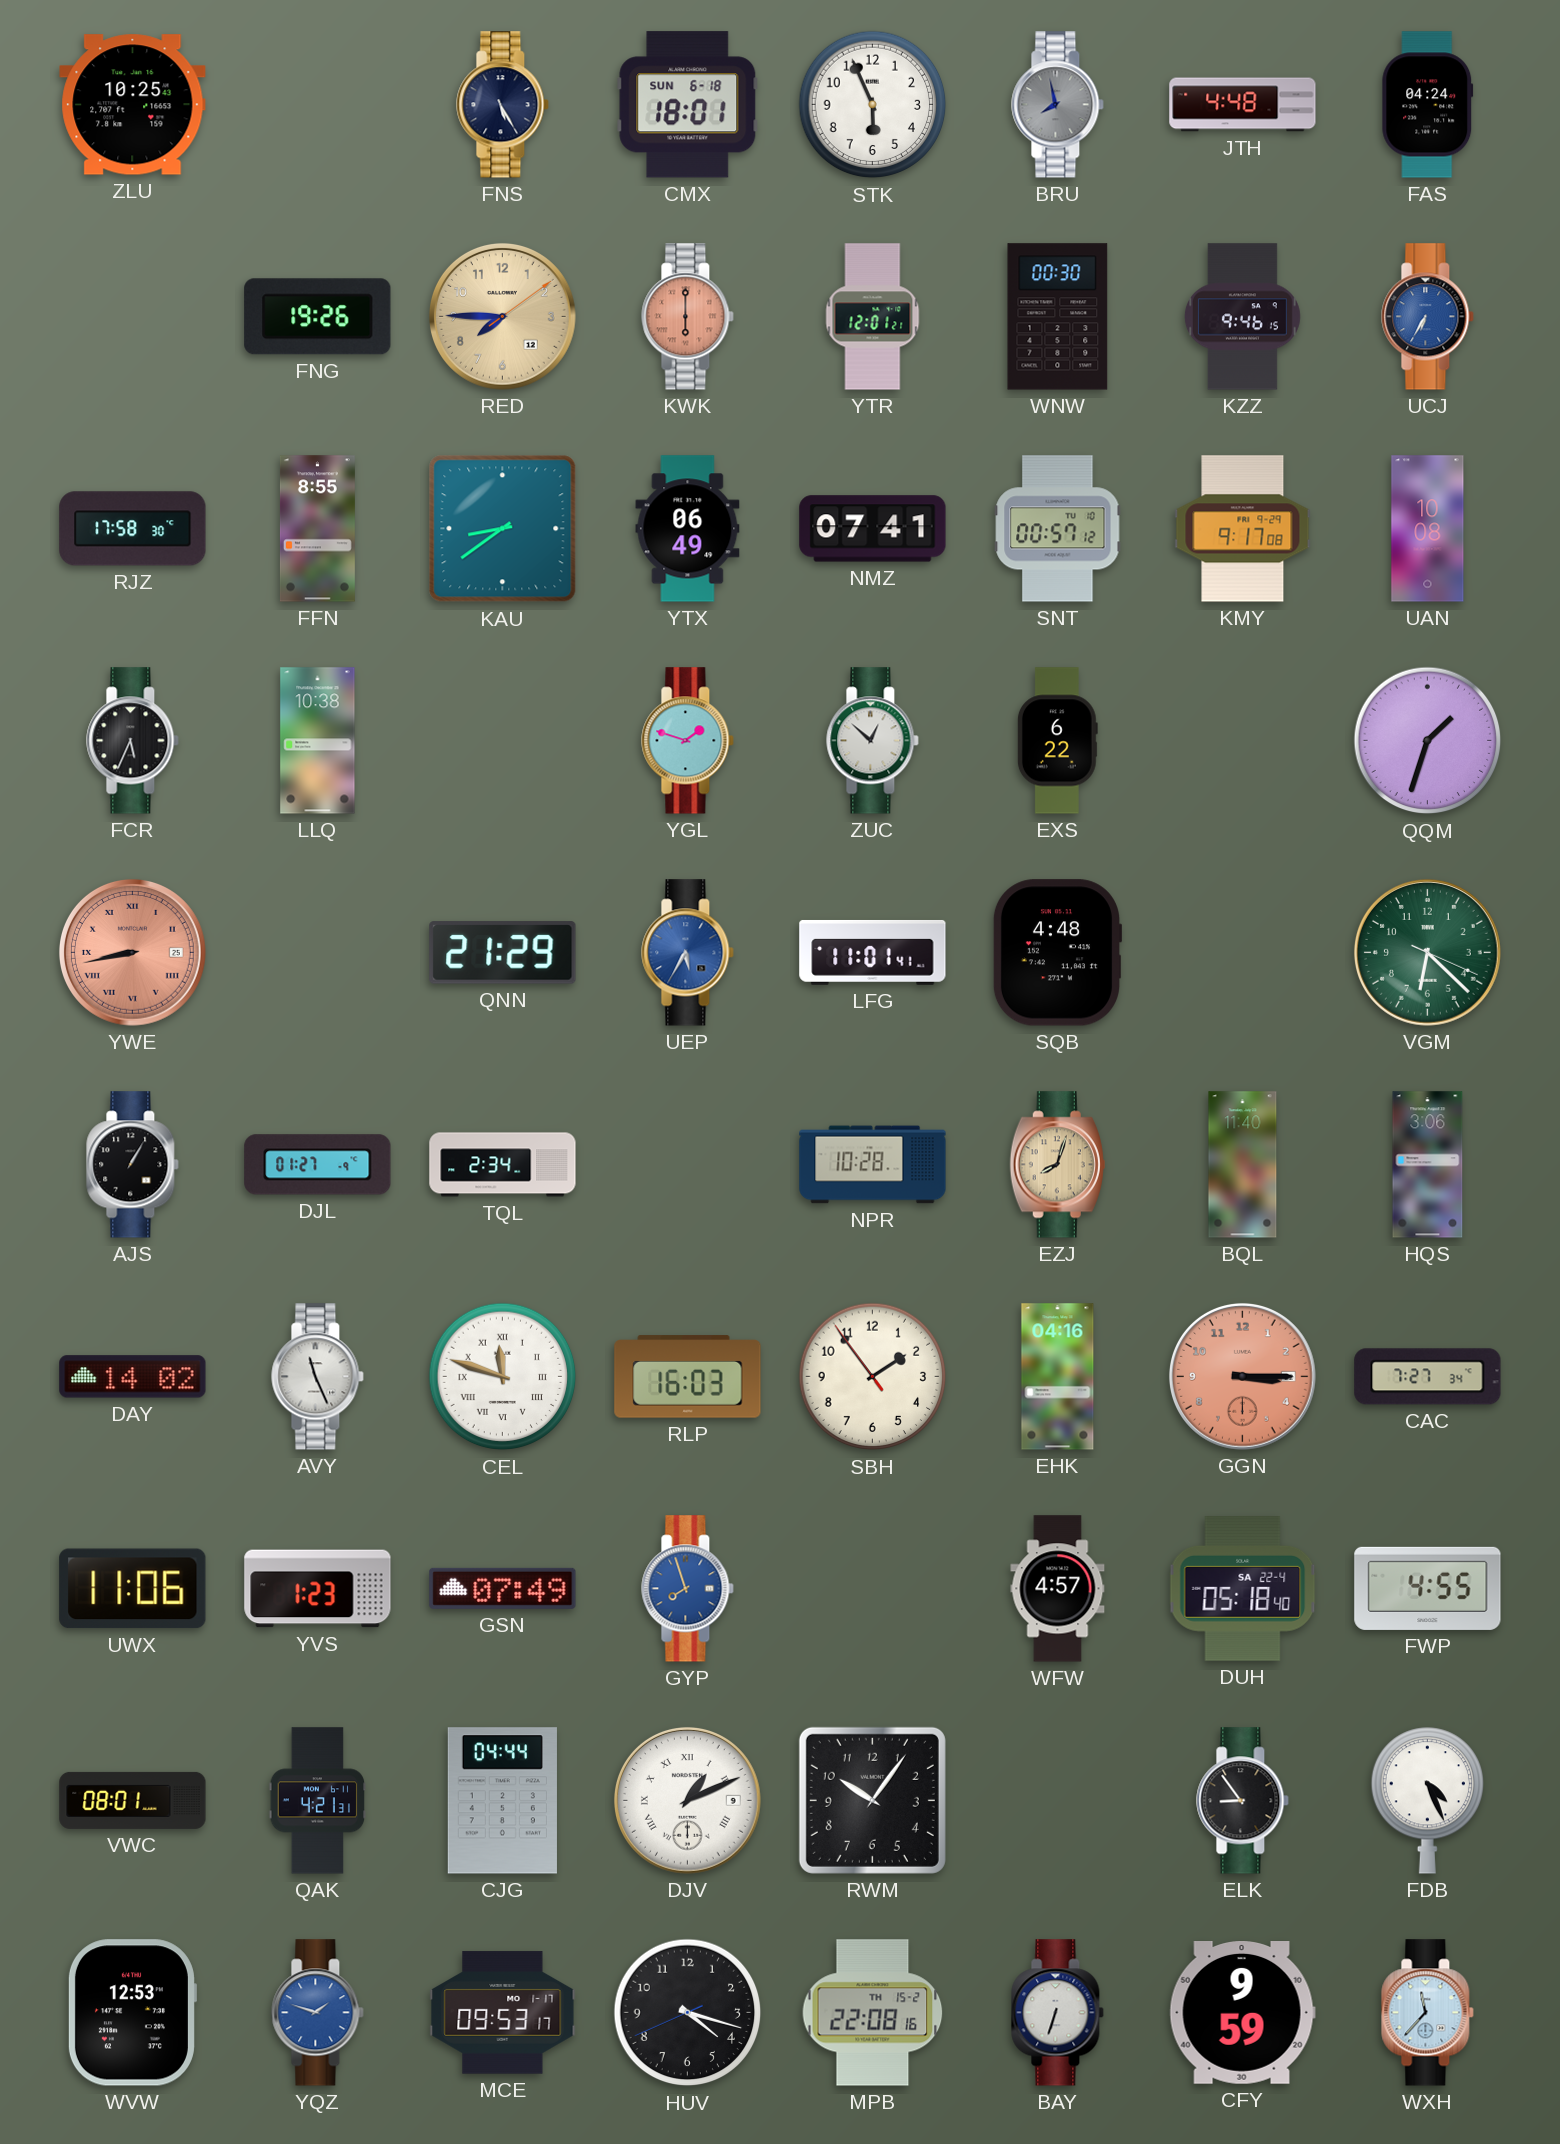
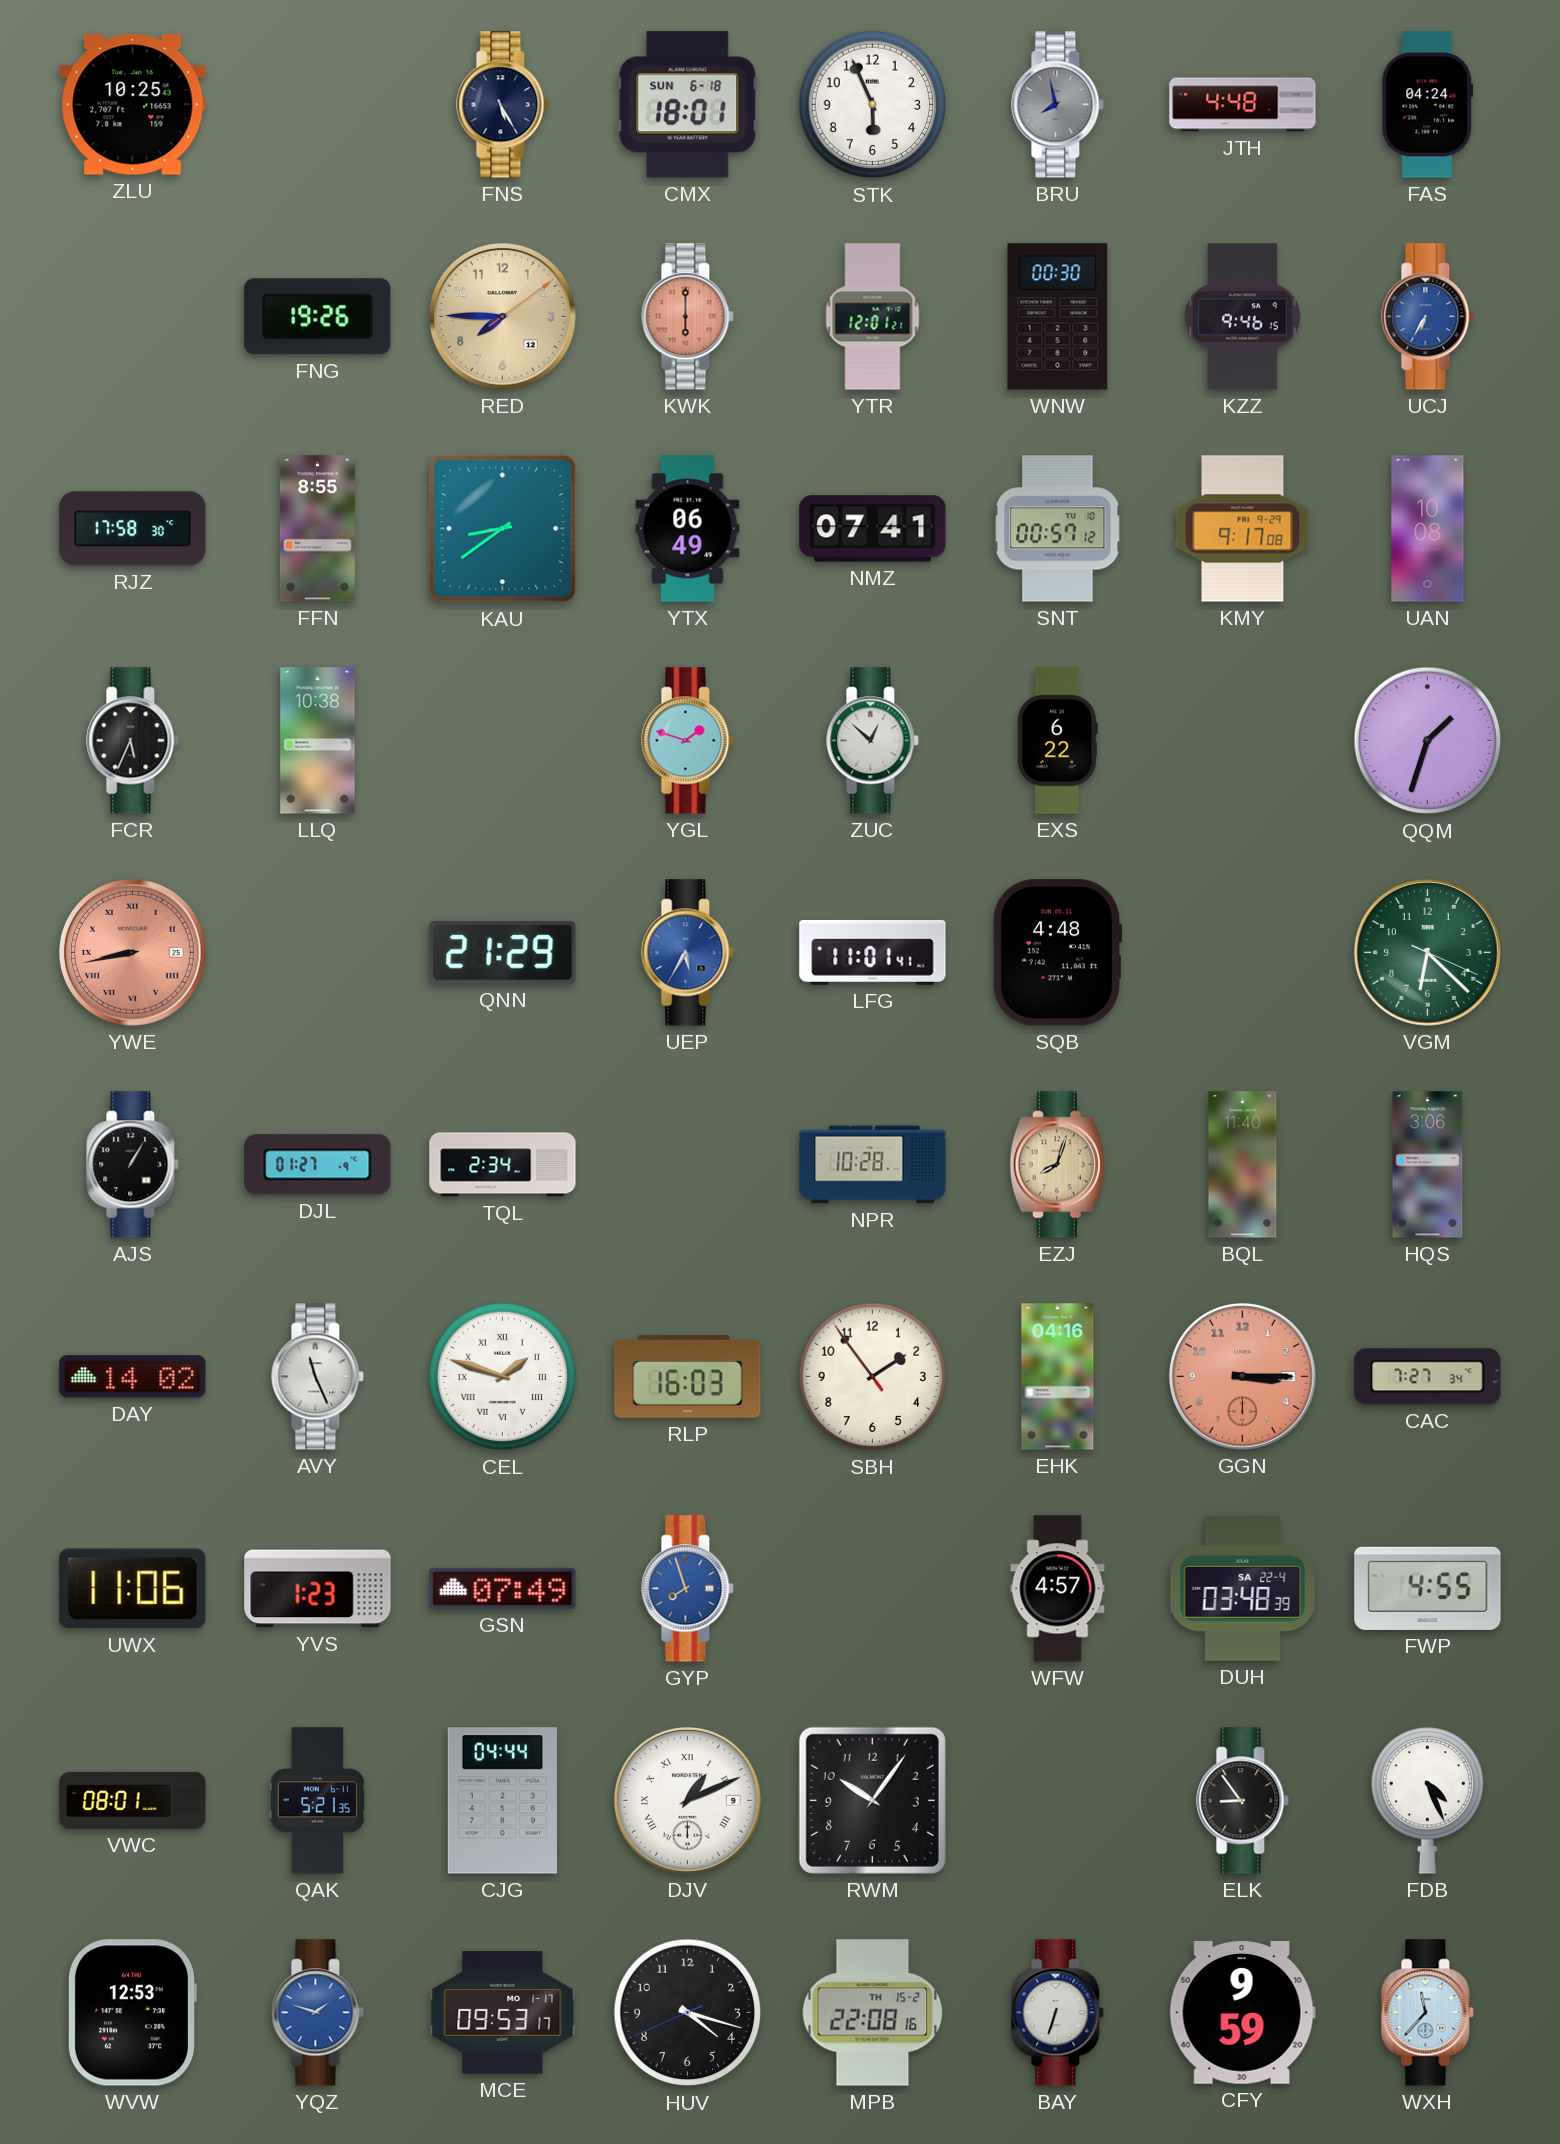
CEL: 11:48 -> 1:48 (503, 1377)
DUH: 05:18 -> 03:48 (1243, 1589)
QAK: 4:21 -> 5:21 (318, 1801)
